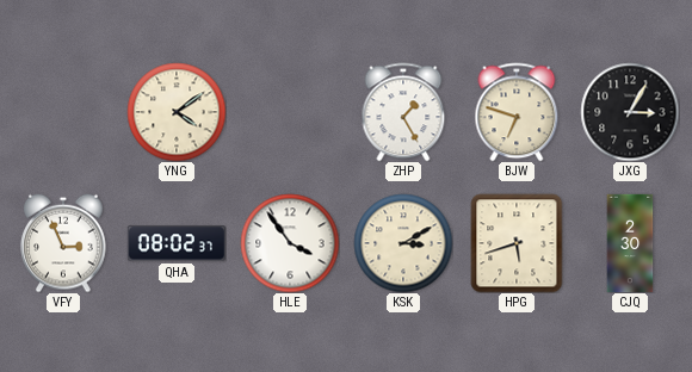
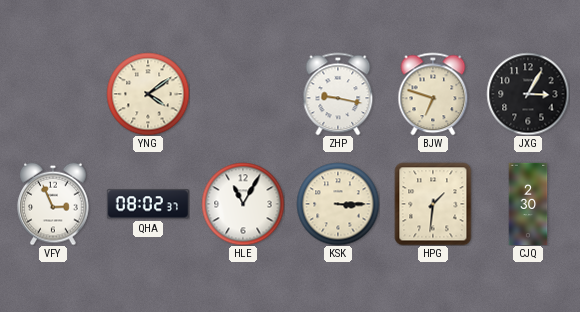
ZHP: 1:25 -> 9:17 (338, 94)
HLE: 3:54 -> 11:05 (243, 204)
KSK: 3:10 -> 3:15 (338, 204)
HPG: 5:42 -> 1:31 (433, 204)
